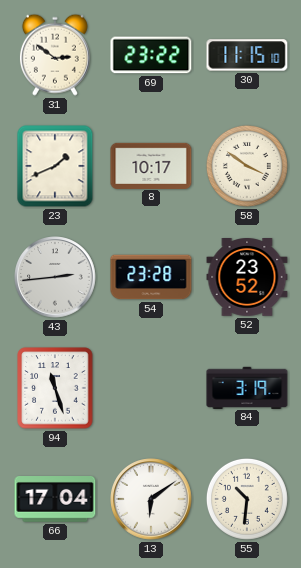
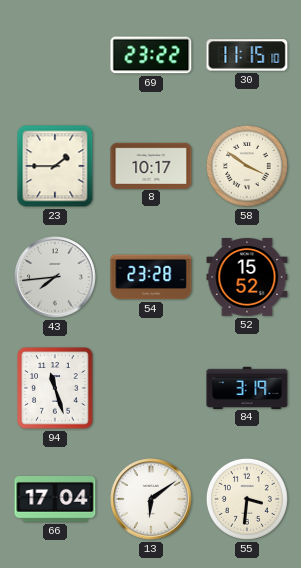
31: 2:51 -> none (55, 55)
23: 1:41 -> 1:45 (55, 166)
43: 2:44 -> 7:44 (55, 277)
52: 23:52 -> 15:52 (247, 278)
55: 10:31 -> 3:31 (247, 499)
